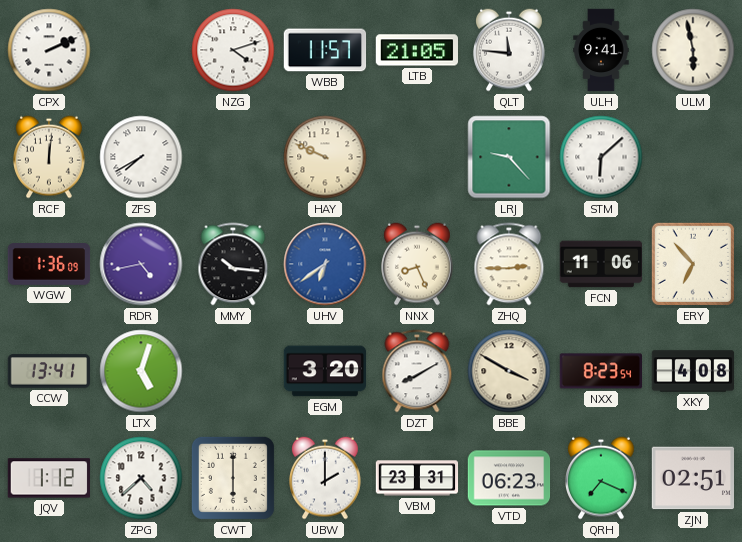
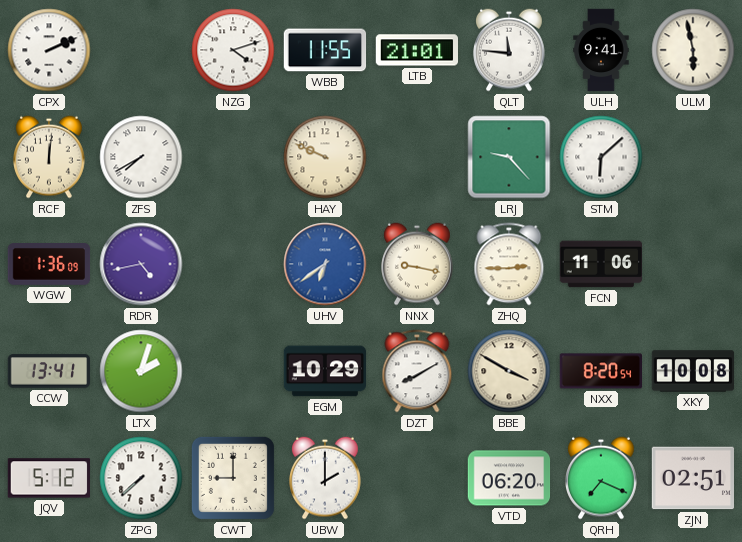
WBB: 11:57 -> 11:55 (325, 50)
LTB: 21:05 -> 21:01 (417, 50)
MMY: 10:16 -> none (233, 264)
NNX: 8:26 -> 9:17 (418, 264)
ERY: 6:53 -> none (693, 264)
LTX: 5:03 -> 2:03 (141, 371)
EGM: 3:20 -> 10:29 (325, 371)
NXX: 8:23 -> 8:20 (600, 371)
XKY: 4:08 -> 10:08 (693, 371)
JQV: 1:12 -> 5:12 (48, 478)
ZPG: 4:38 -> 7:38 (141, 478)
CWT: 6:00 -> 9:00 (233, 478)
VBM: 23:31 -> none (417, 478)
VTD: 06:23 -> 06:20 (509, 478)
